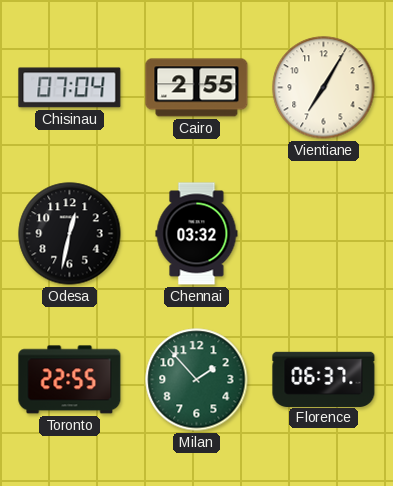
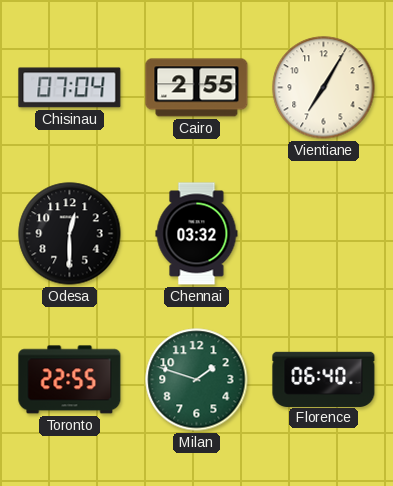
Odesa: 12:32 -> 12:30 (70, 234)
Milan: 1:53 -> 1:48 (197, 380)
Florence: 06:37 -> 06:40 (324, 379)
